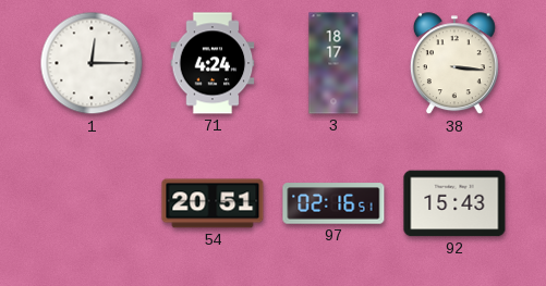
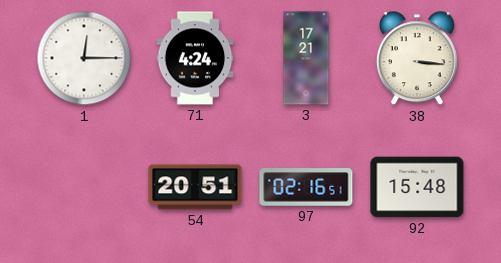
3: 18:17 -> 17:21 (306, 58)
92: 15:43 -> 15:48 (417, 187)
